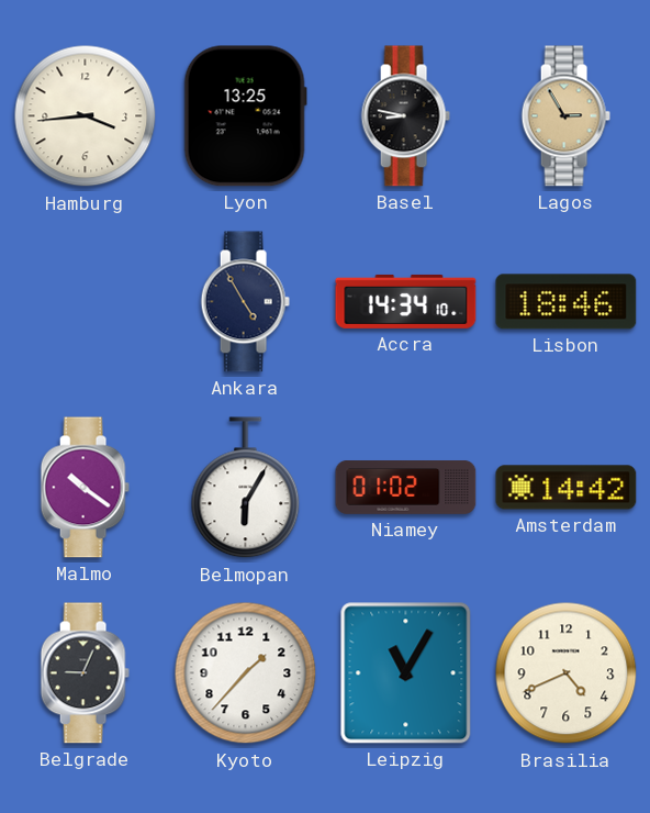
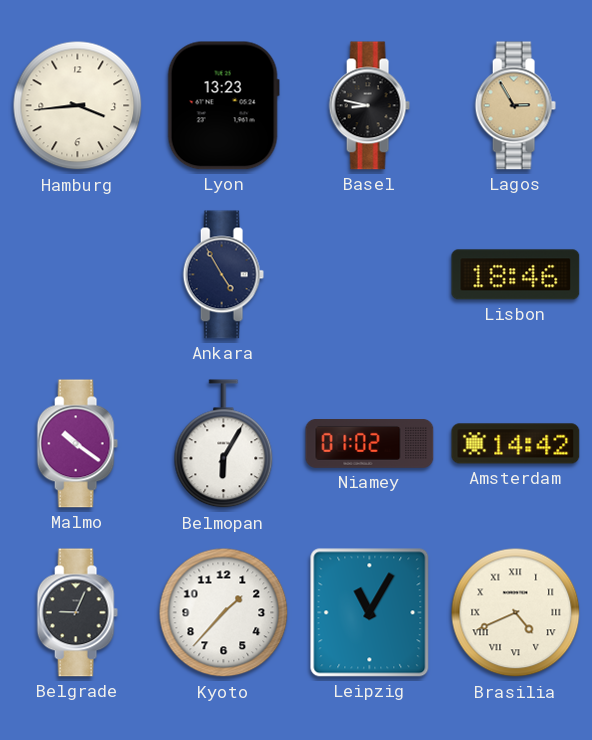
Lyon: 13:25 -> 13:23 (223, 106)
Accra: 14:34 -> none (406, 301)
Brasilia numerals: Arabic -> Roman (516, 613)
